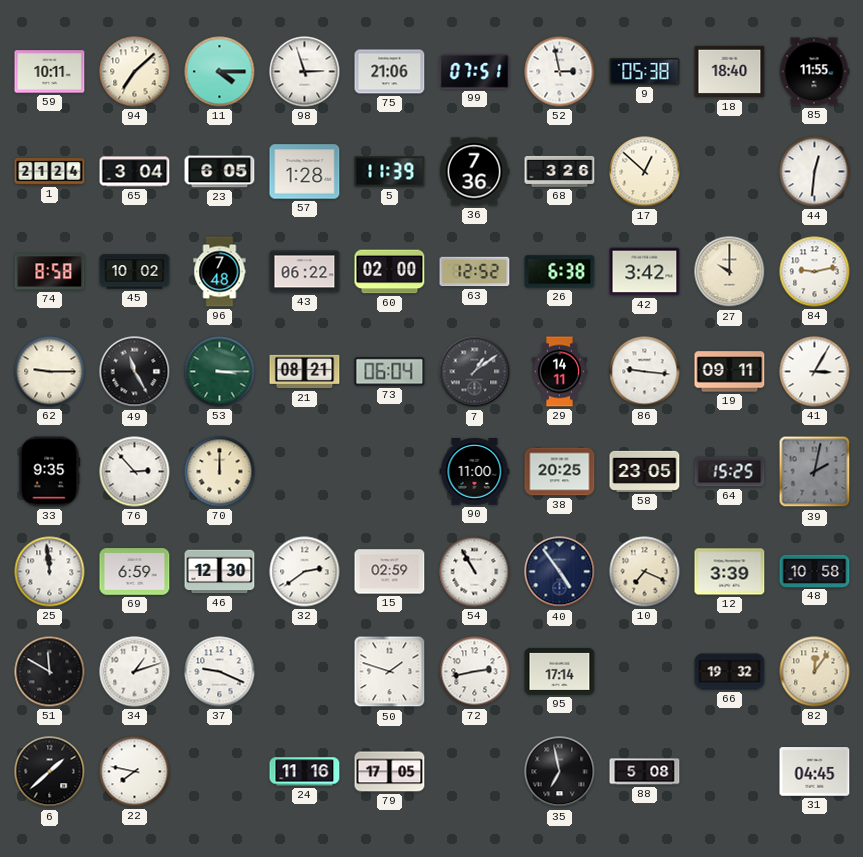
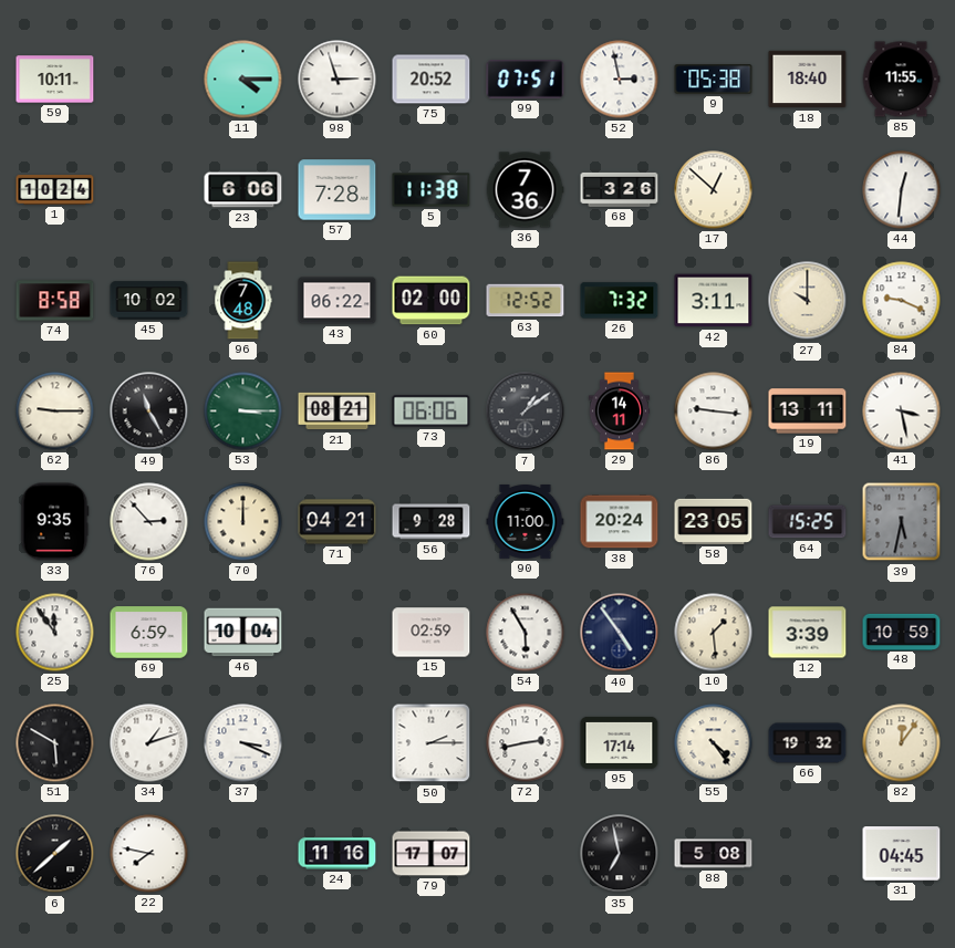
94: 7:08 -> none (135, 72)
75: 21:06 -> 20:52 (432, 80)
1: 21:24 -> 10:24 (55, 190)
65: 3:04 -> none (135, 172)
23: 6:05 -> 6:06 (243, 190)
57: 1:28 -> 7:28 (338, 190)
5: 11:39 -> 11:38 (432, 190)
26: 6:38 -> 7:32 (620, 301)
42: 3:42 -> 3:11 (714, 301)
84: 9:13 -> 9:19 (902, 301)
73: 06:04 -> 06:06 (432, 412)
19: 09:11 -> 13:11 (808, 412)
41: 3:05 -> 3:28 (902, 412)
71: none -> 04:21 (338, 522)
56: none -> 9:28 (432, 522)
38: 20:25 -> 20:24 (620, 522)
39: 2:02 -> 5:32 (902, 522)
25: 11:59 -> 11:54 (55, 633)
46: 12:30 -> 10:04 (243, 633)
32: 2:39 -> none (305, 572)
54: 10:55 -> 5:55 (526, 633)
10: 7:19 -> 1:29 (714, 633)
48: 10:58 -> 10:59 (902, 632)
51: 11:50 -> 5:50 (55, 743)
37: 9:19 -> 3:19 (243, 743)
50: 1:48 -> 2:15 (432, 743)
55: none -> 4:24 (714, 743)
79: 17:05 -> 17:07 (432, 854)
